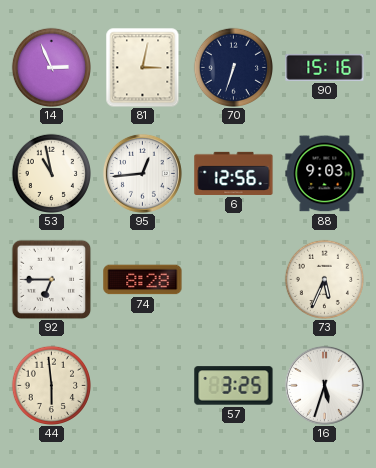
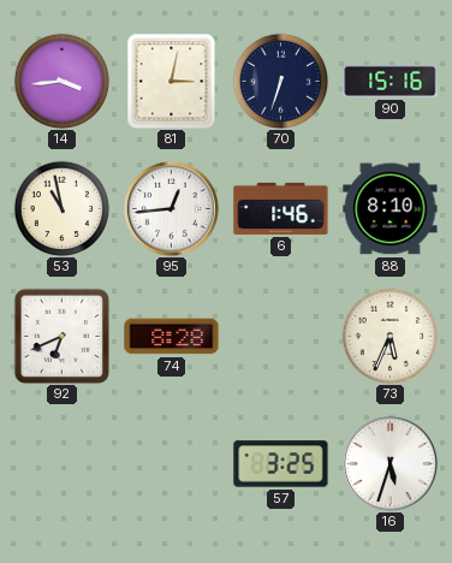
14: 2:56 -> 3:44 (61, 81)
6: 12:56 -> 1:46 (281, 208)
88: 9:03 -> 8:10 (391, 209)
92: 6:45 -> 6:41 (61, 336)
44: 5:59 -> none (51, 385)
